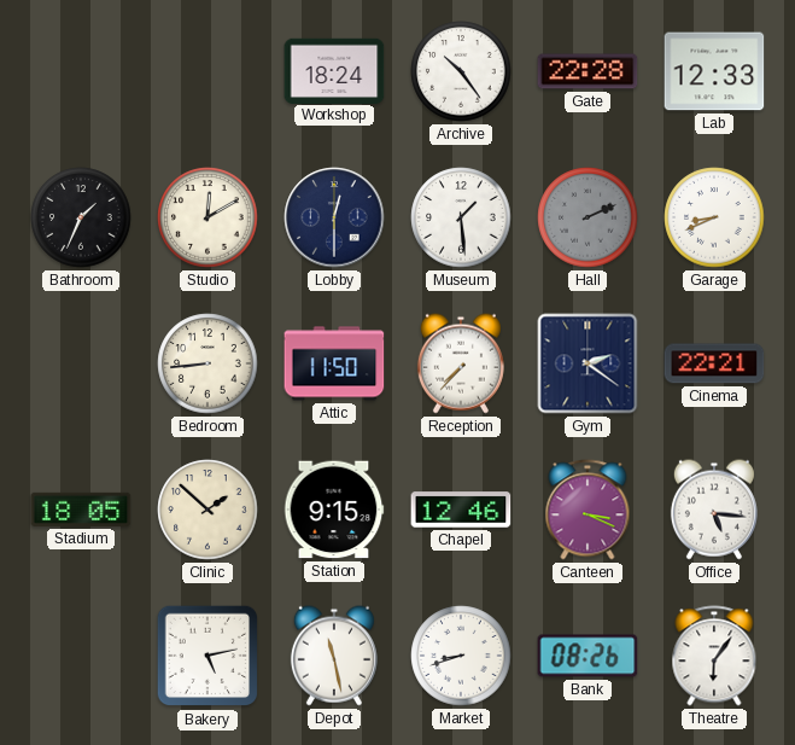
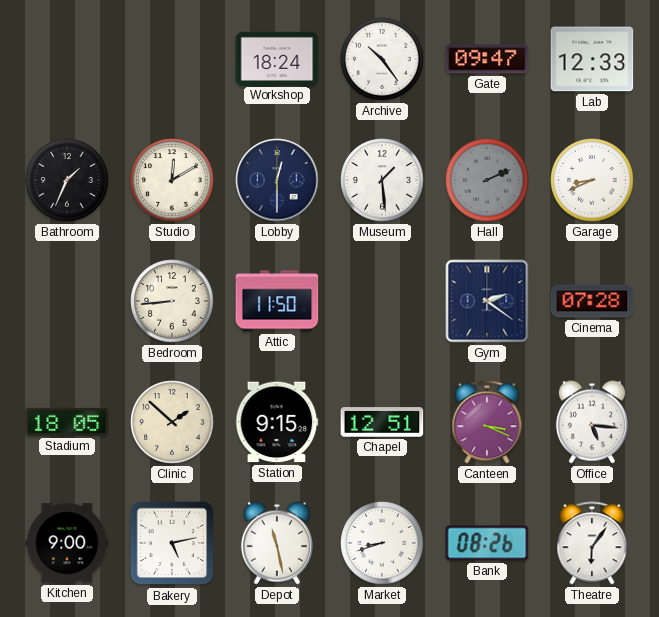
Gate: 22:28 -> 09:47 (487, 59)
Reception: 7:37 -> none (461, 363)
Cinema: 22:21 -> 07:28 (592, 301)
Chapel: 12:46 -> 12:51 (382, 422)
Kitchen: none -> 9:00 (67, 543)
